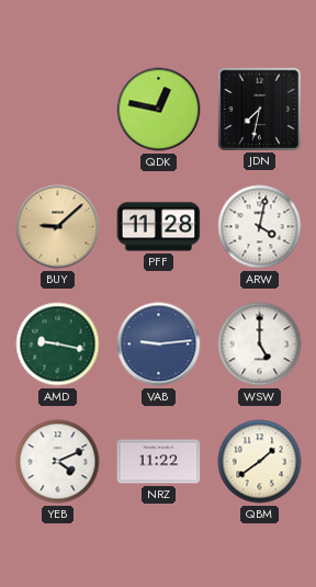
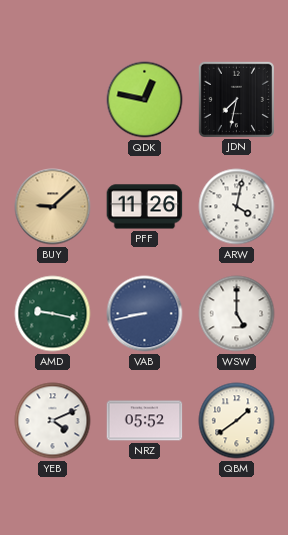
PFF: 11:28 -> 11:26 (145, 207)
VAB: 9:14 -> 8:43 (145, 314)
NRZ: 11:22 -> 05:52 (145, 421)
